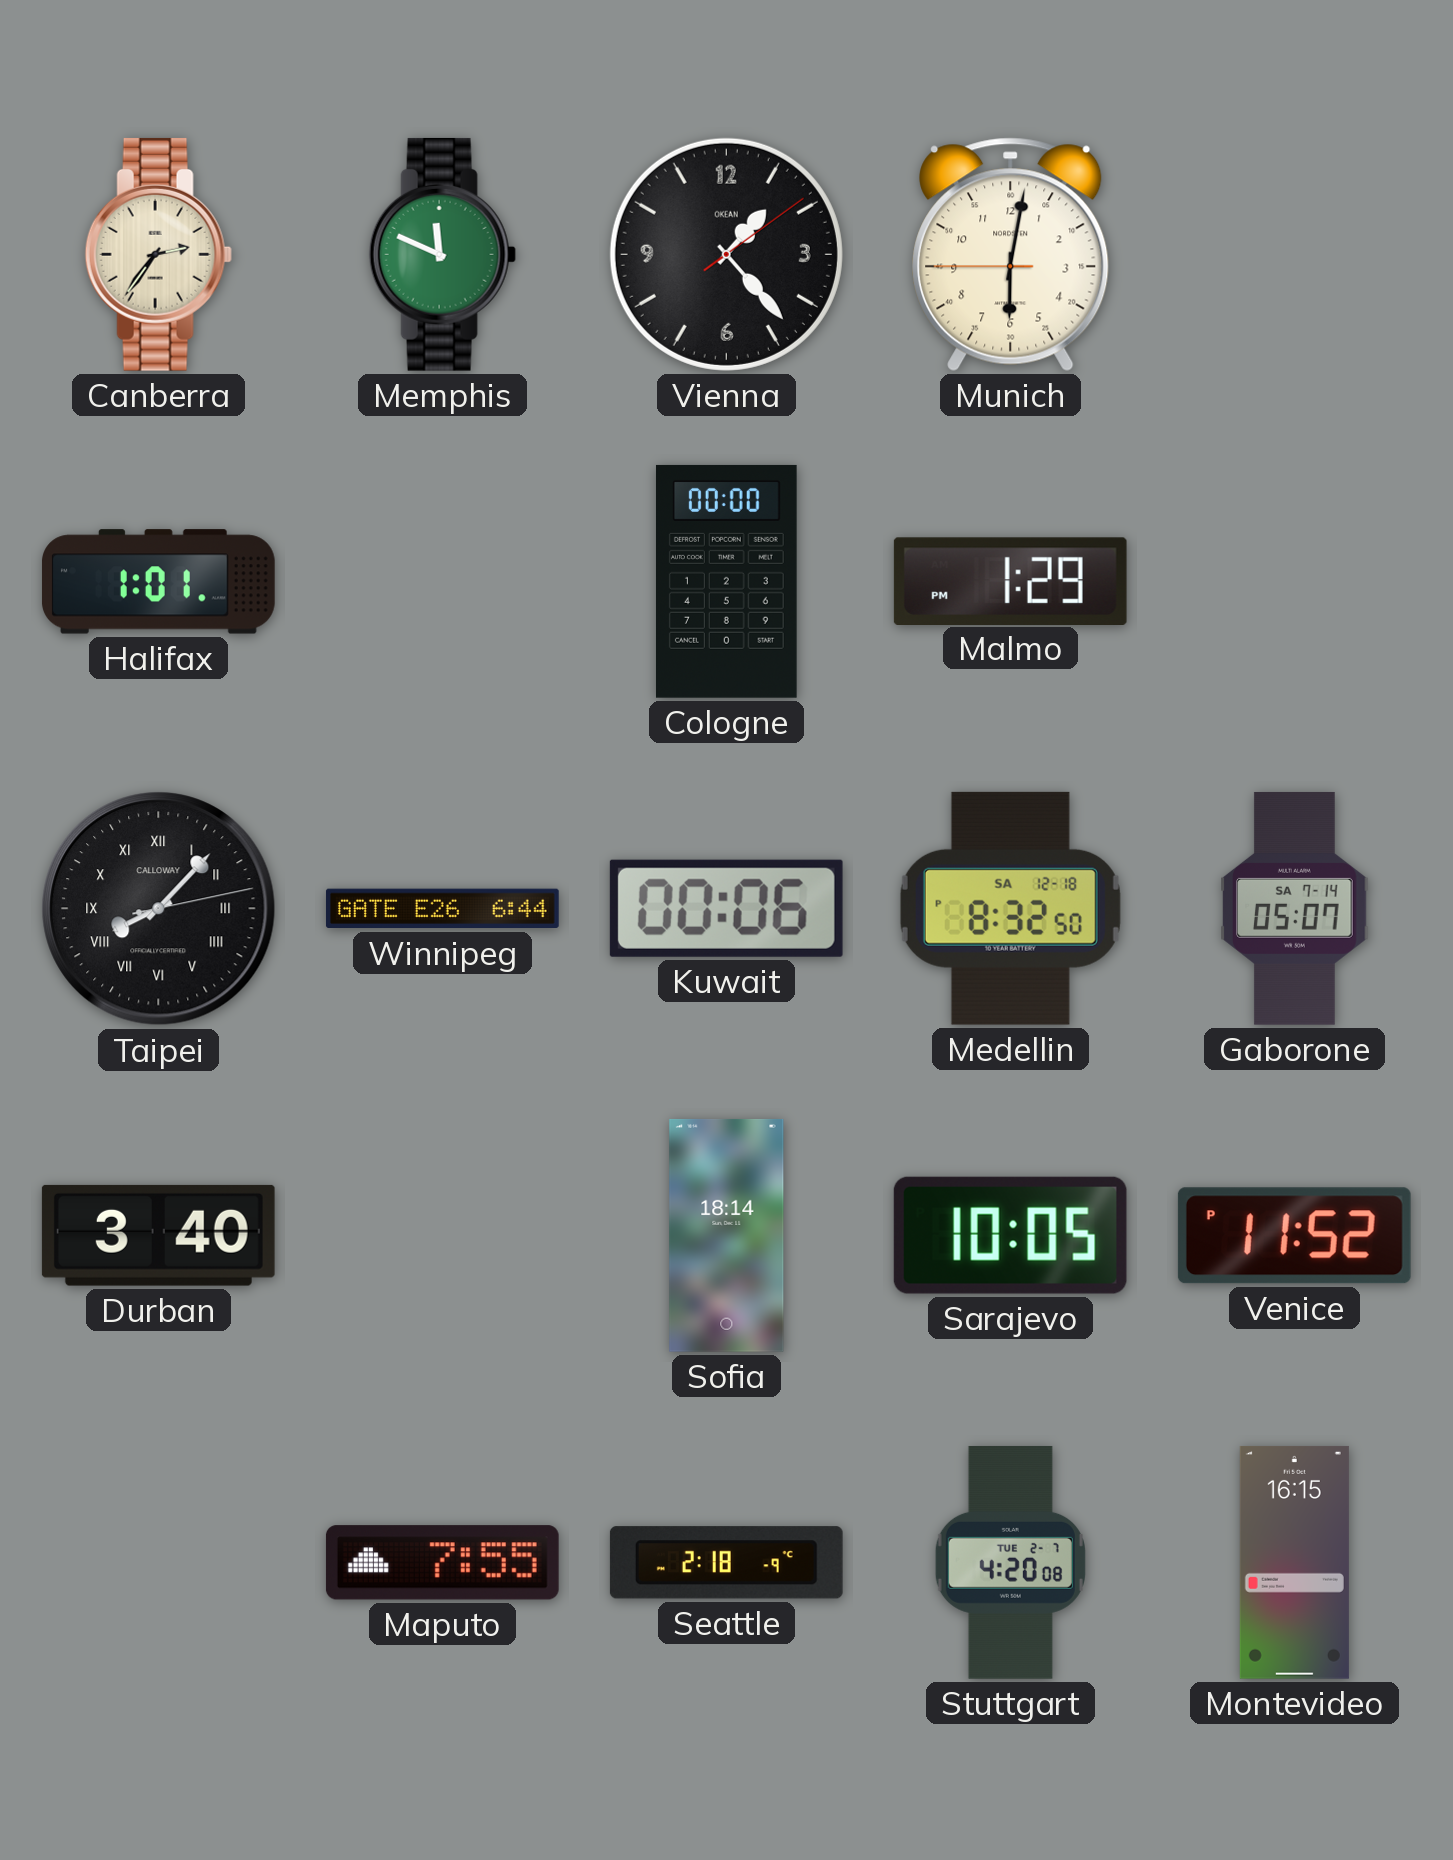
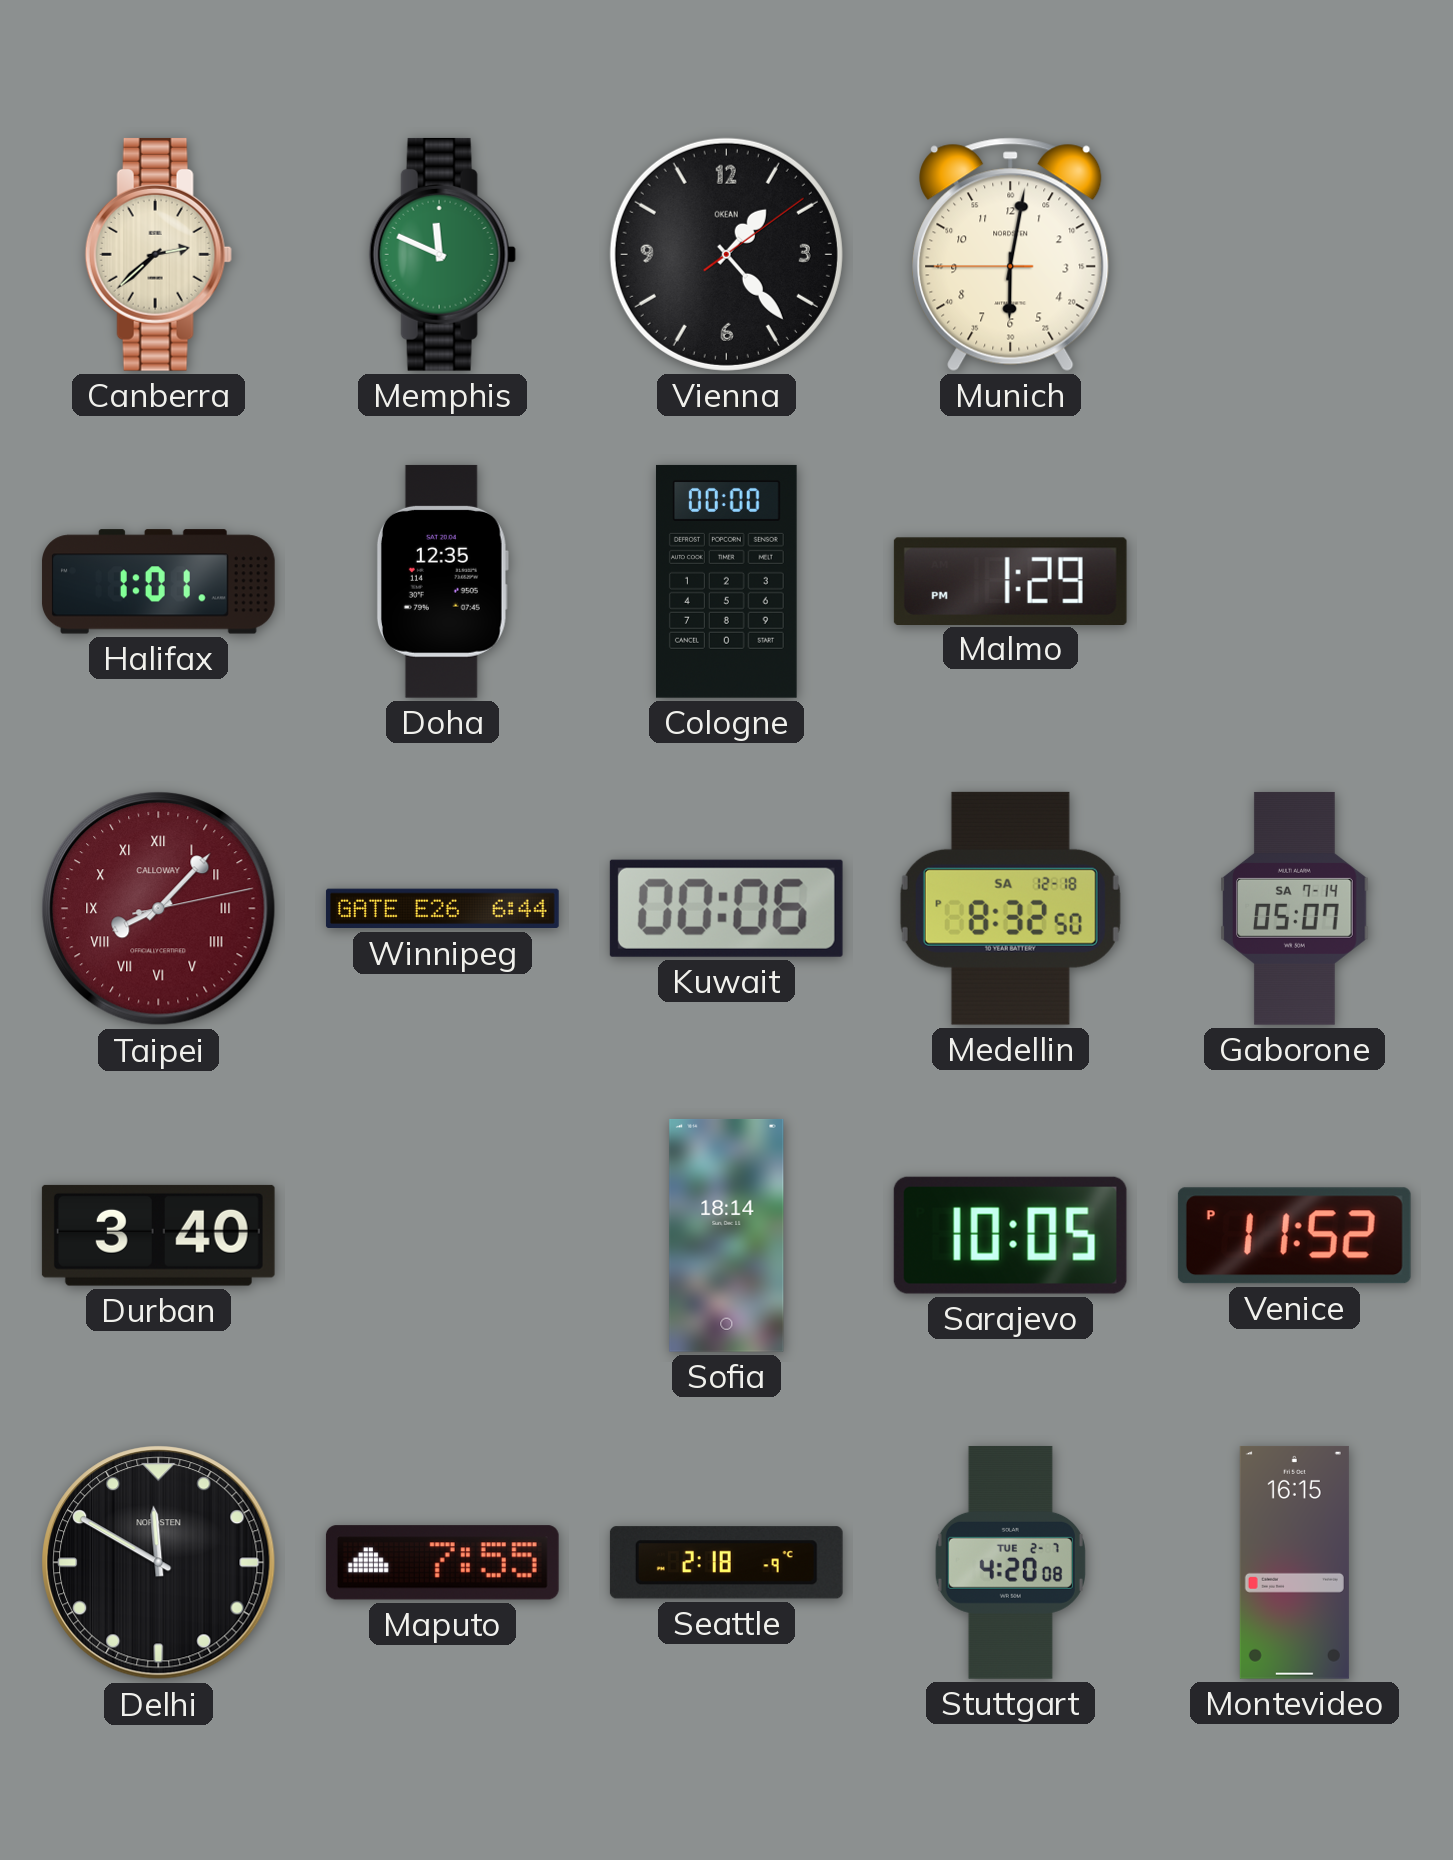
Canberra: 2:36 -> 2:38 (158, 254)
Doha: none -> 12:35 (442, 581)
Taipei dial: black -> burgundy (159, 909)
Delhi: none -> 11:50 (159, 1563)
